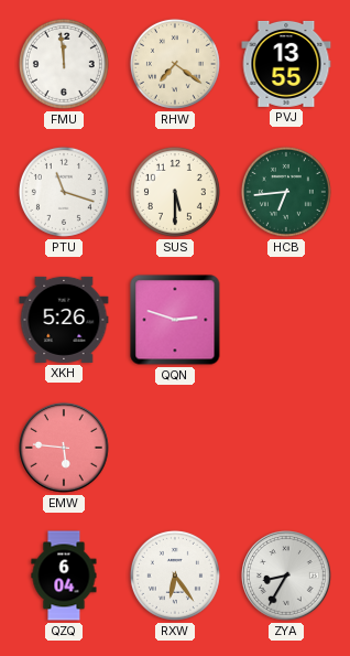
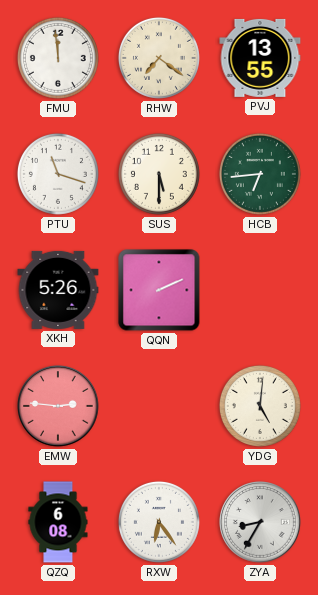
QQN: 2:48 -> 2:11 (159, 290)
EMW: 5:46 -> 2:46 (59, 407)
YDG: none -> 5:01 (260, 406)
QZQ: 6:04 -> 6:08 (58, 522)
